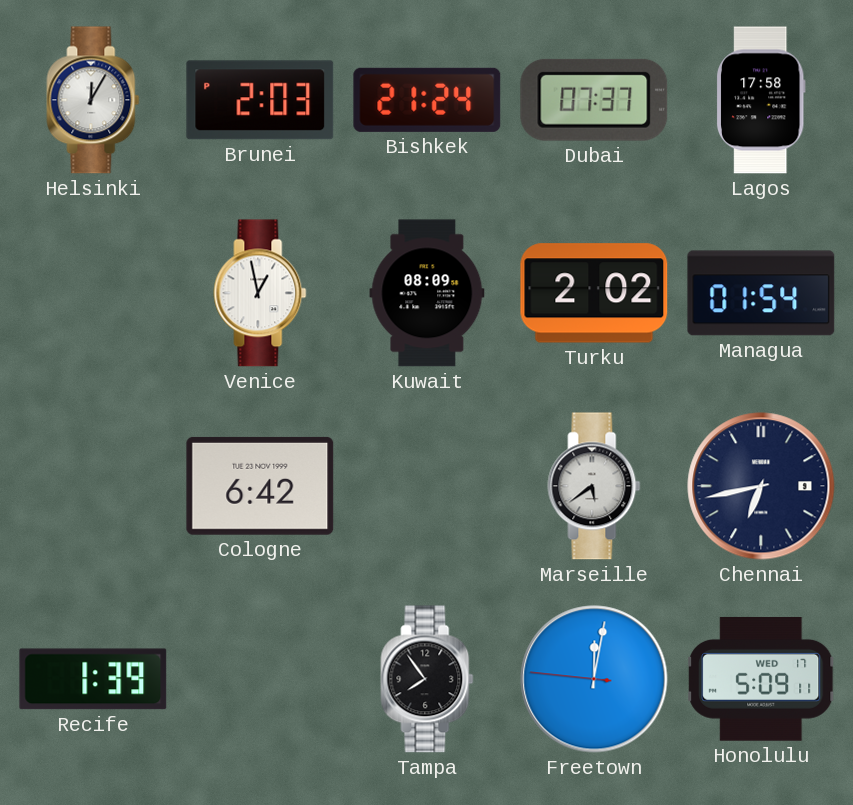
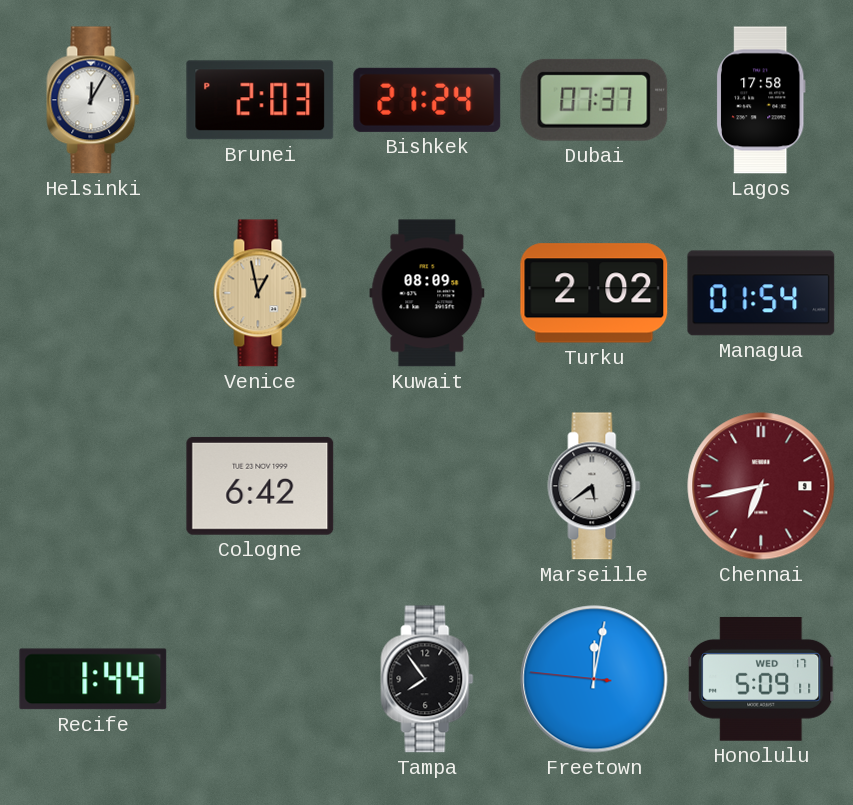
Venice dial: white -> champagne (260, 293)
Chennai dial: navy -> burgundy (761, 486)
Recife: 1:39 -> 1:44 (93, 679)
